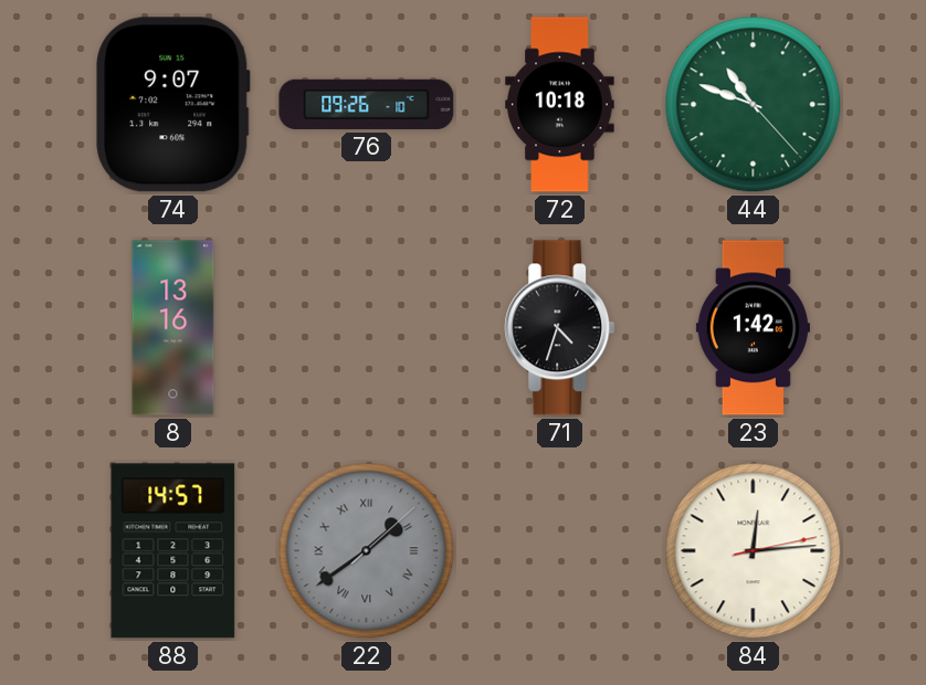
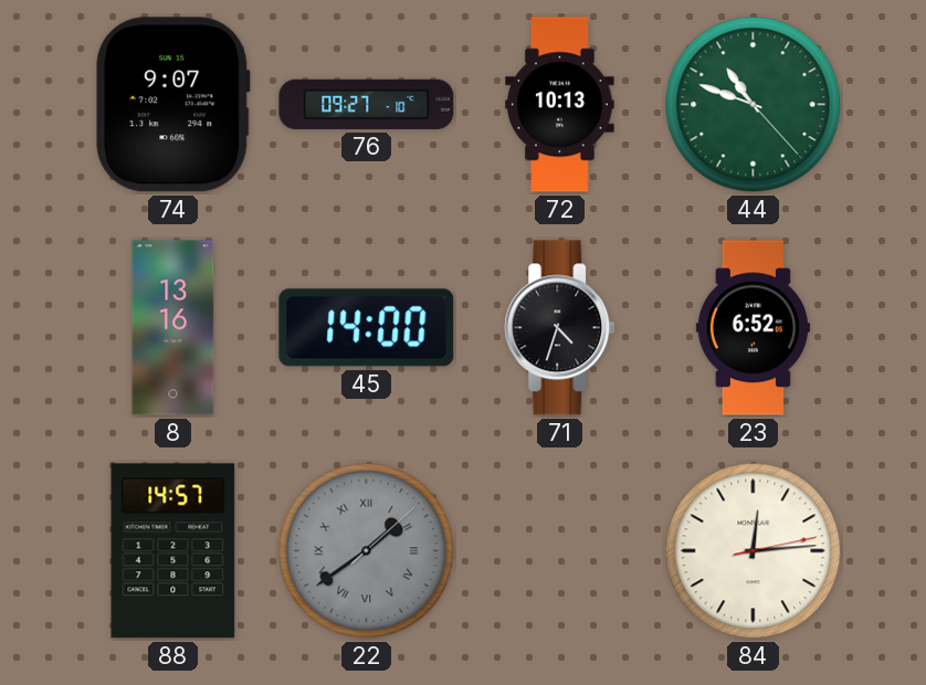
76: 09:26 -> 09:27 (367, 104)
72: 10:18 -> 10:13 (560, 105)
45: none -> 14:00 (367, 328)
23: 1:42 -> 6:52 (753, 328)
